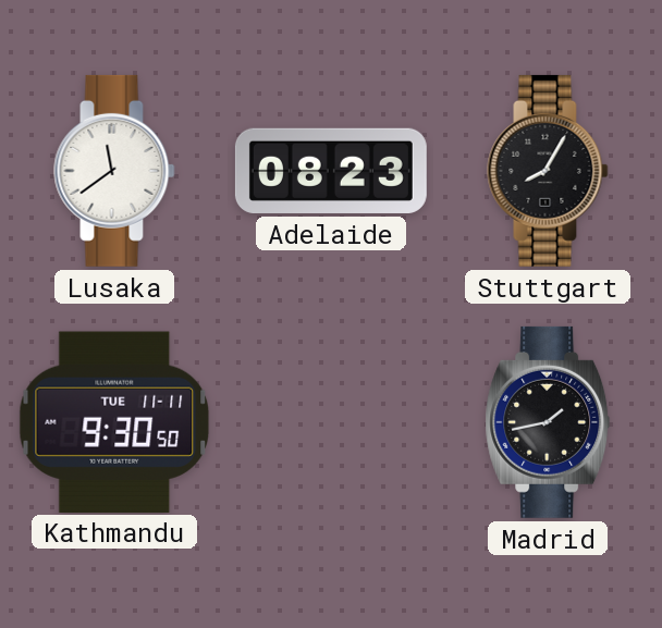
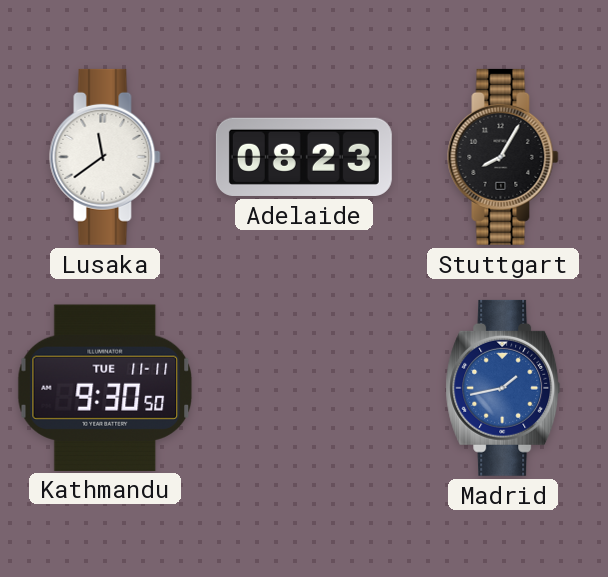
Madrid dial: black -> blue (503, 388)
